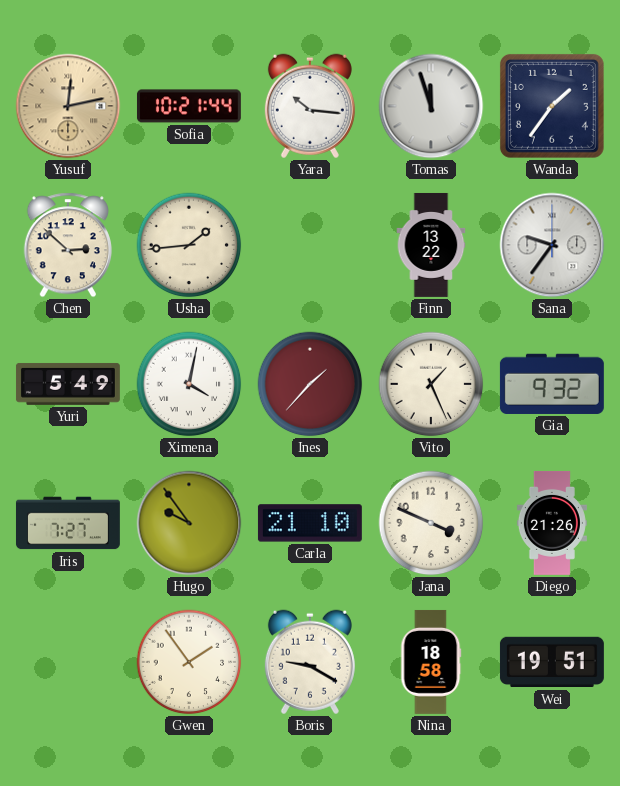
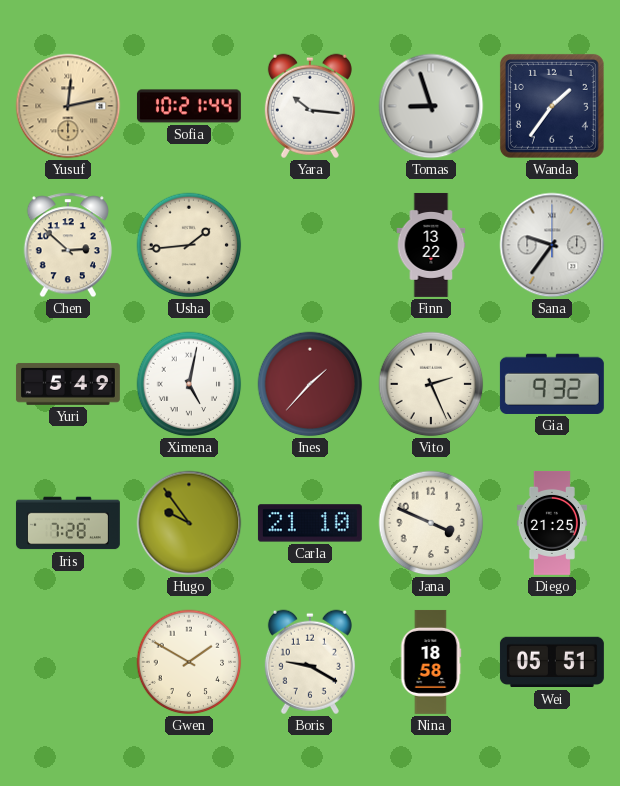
Tomas: 11:57 -> 8:57 (431, 106)
Ximena: 4:02 -> 5:02 (189, 384)
Vito: 1:26 -> 2:26 (431, 384)
Iris: 7:27 -> 7:28 (68, 523)
Diego: 21:26 -> 21:25 (552, 523)
Gwen: 1:54 -> 1:50 (189, 662)
Wei: 19:51 -> 05:51 (552, 662)
